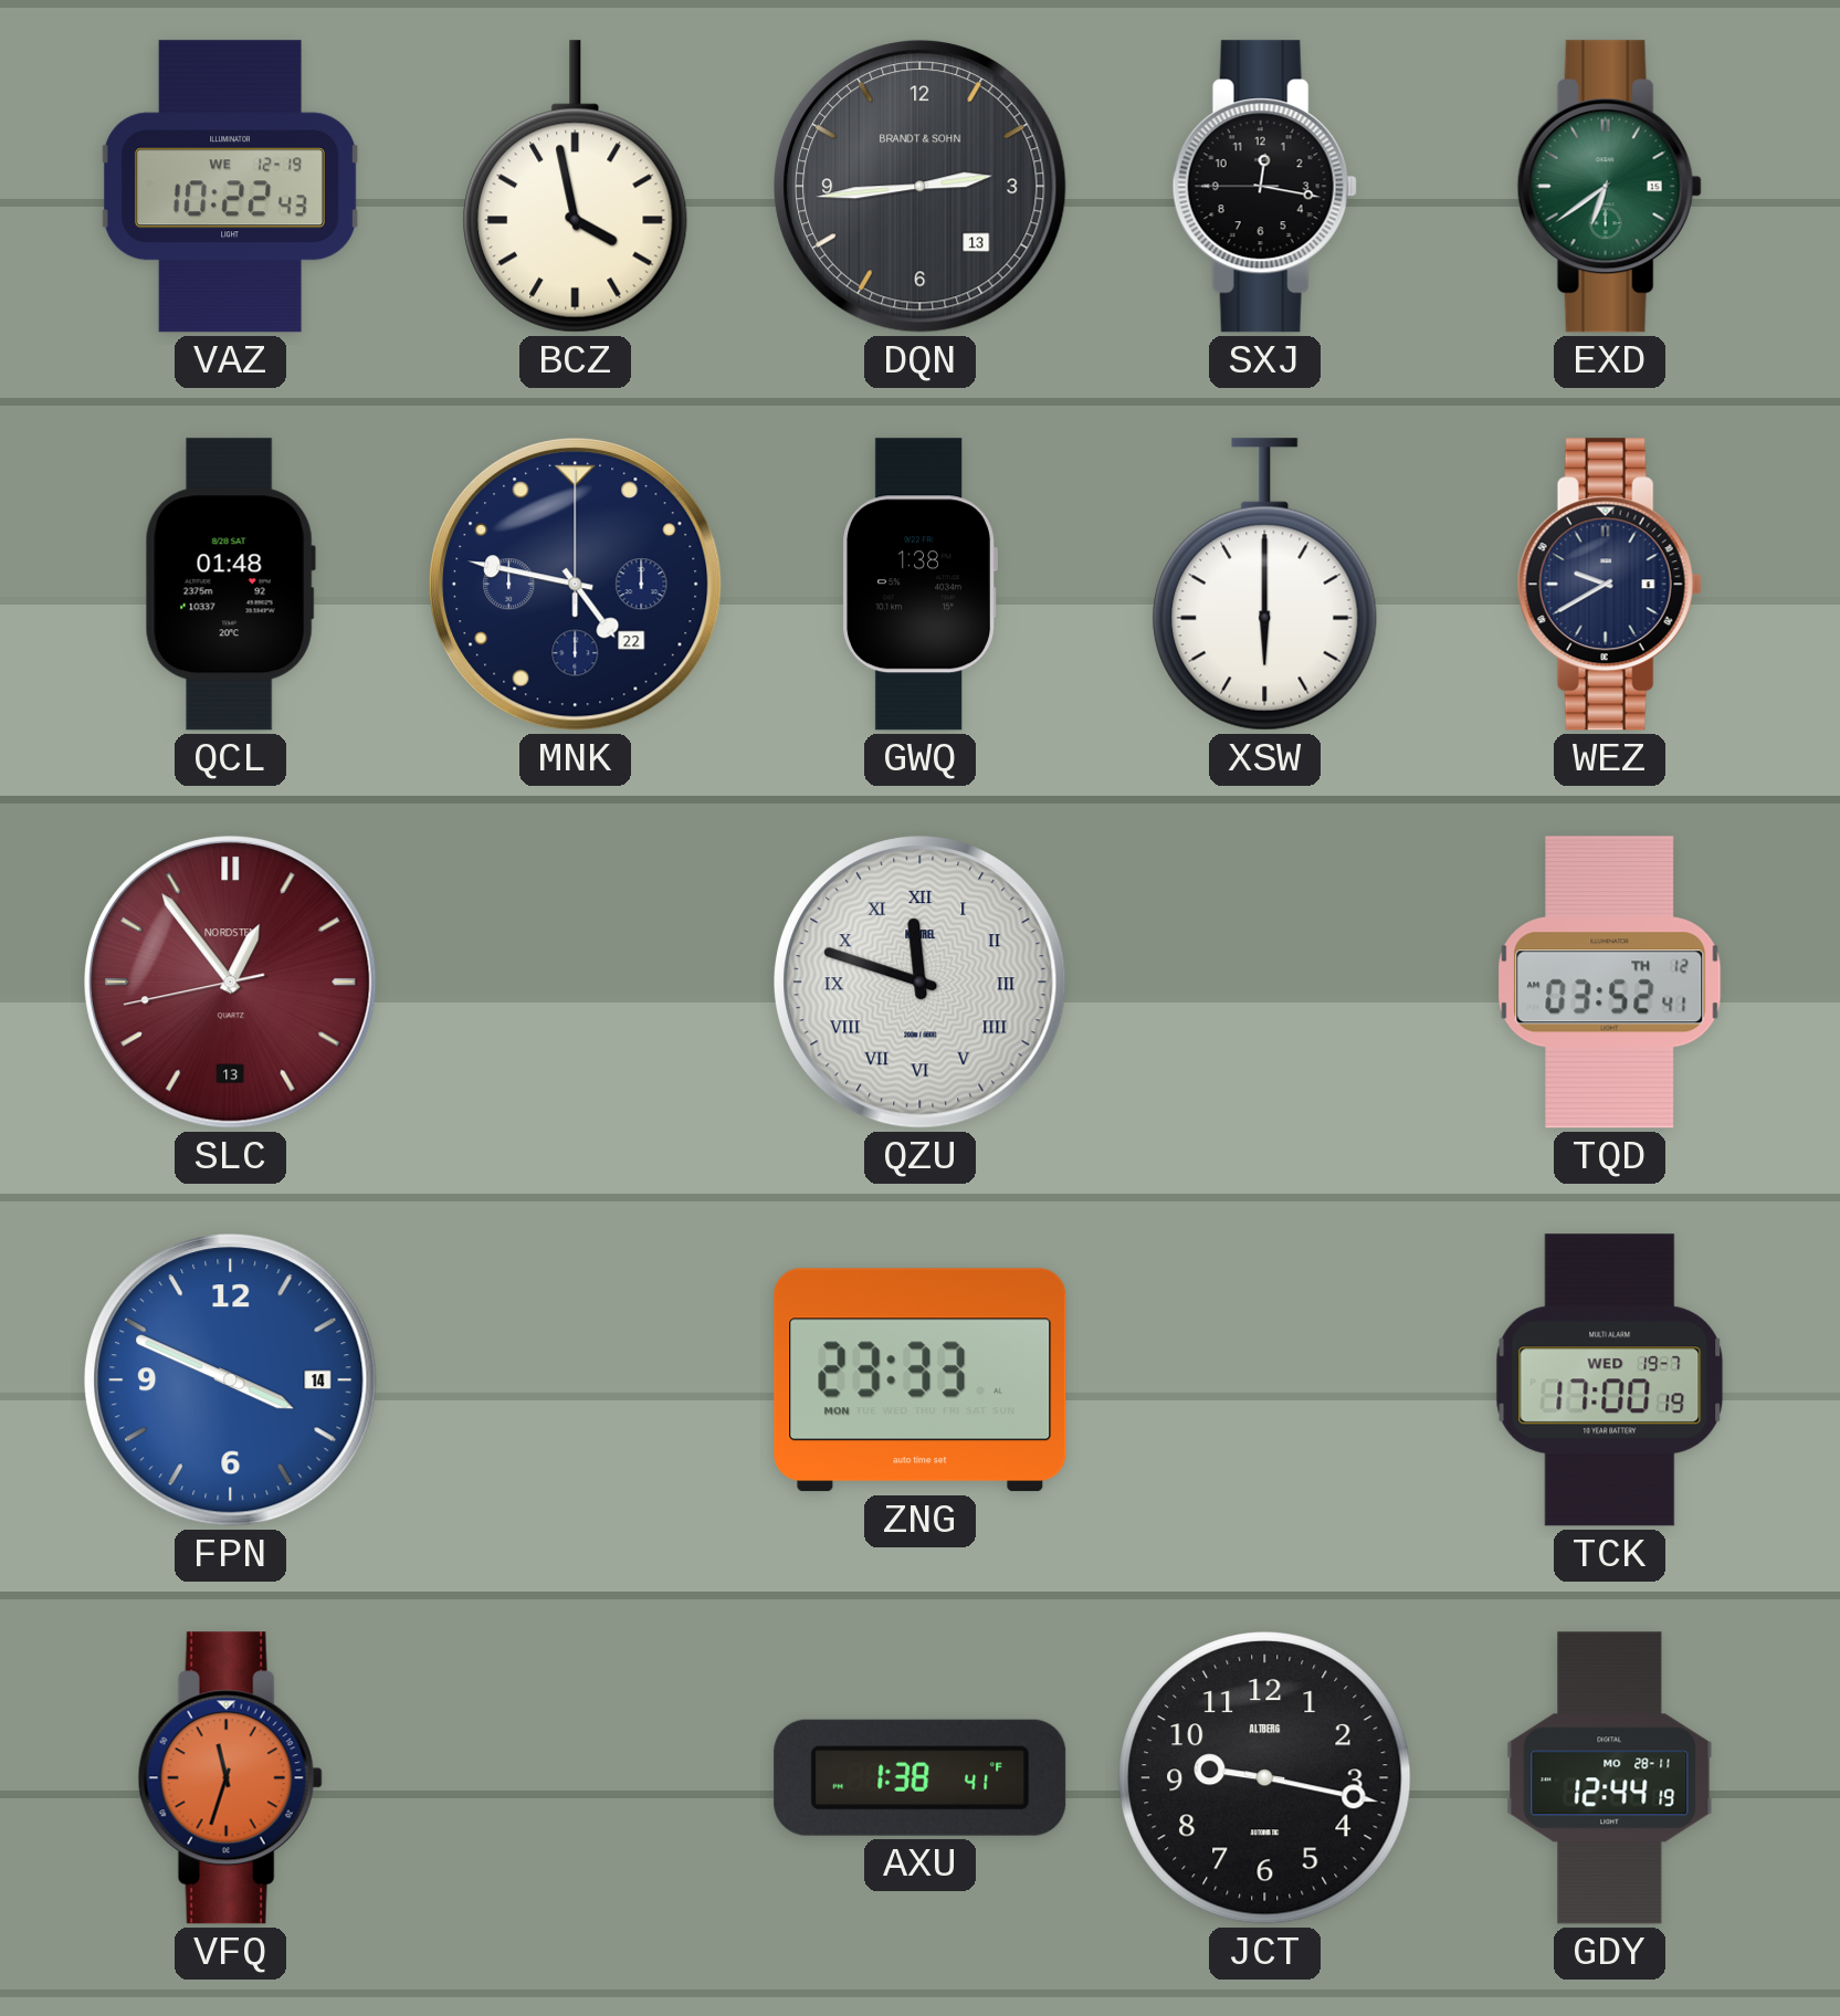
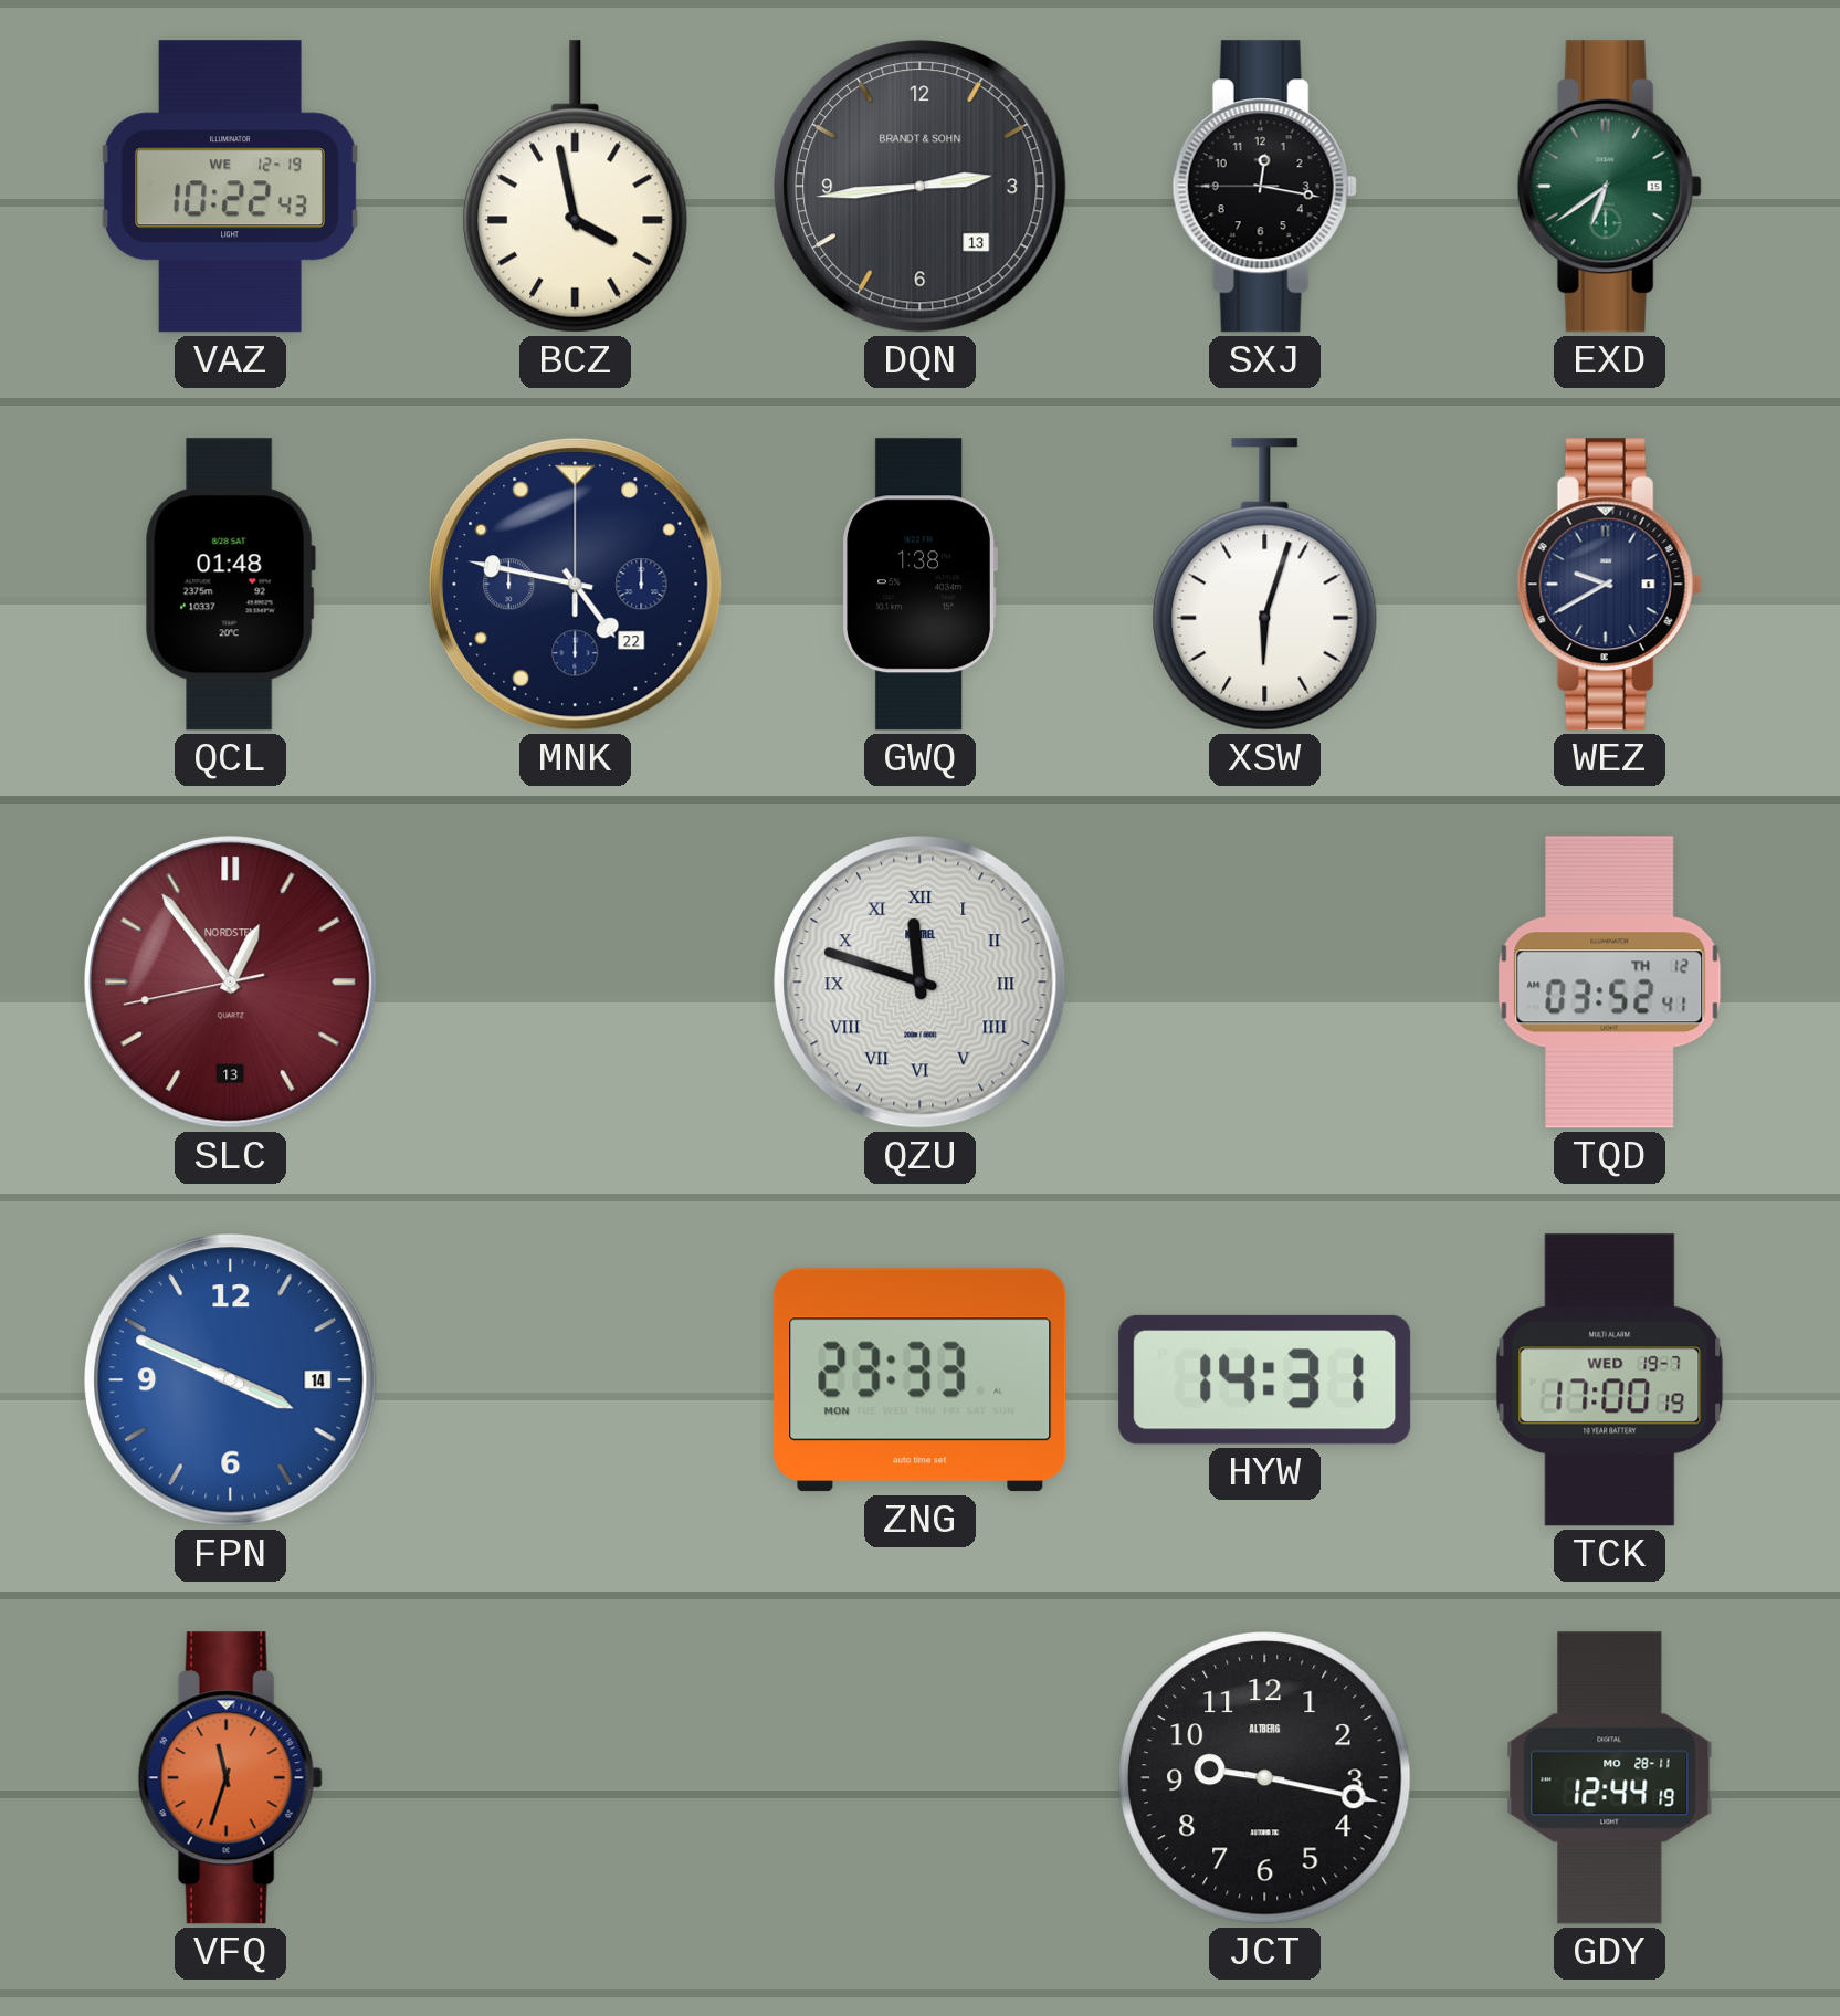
XSW: 6:00 -> 6:03 (1265, 585)
HYW: none -> 14:31 (1265, 1379)
AXU: 1:38 -> none (921, 1777)
